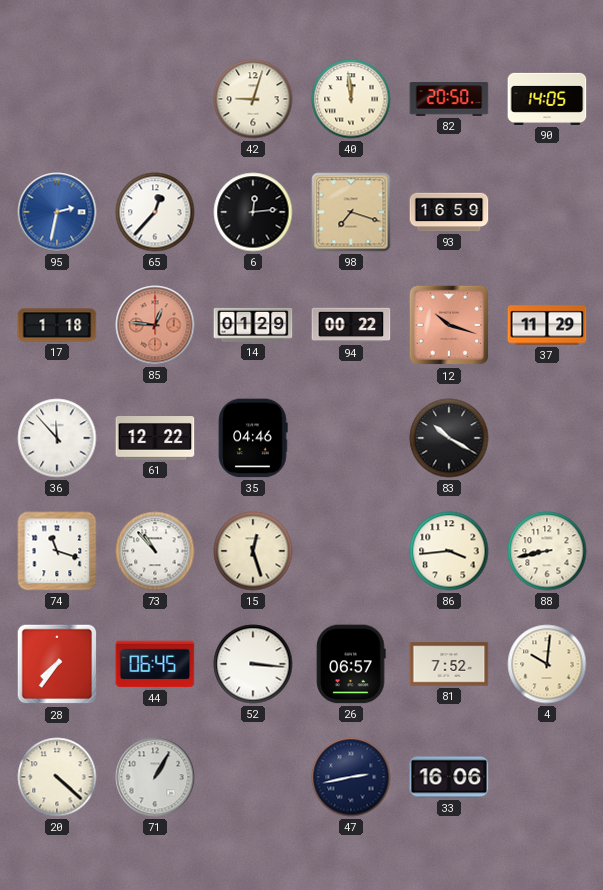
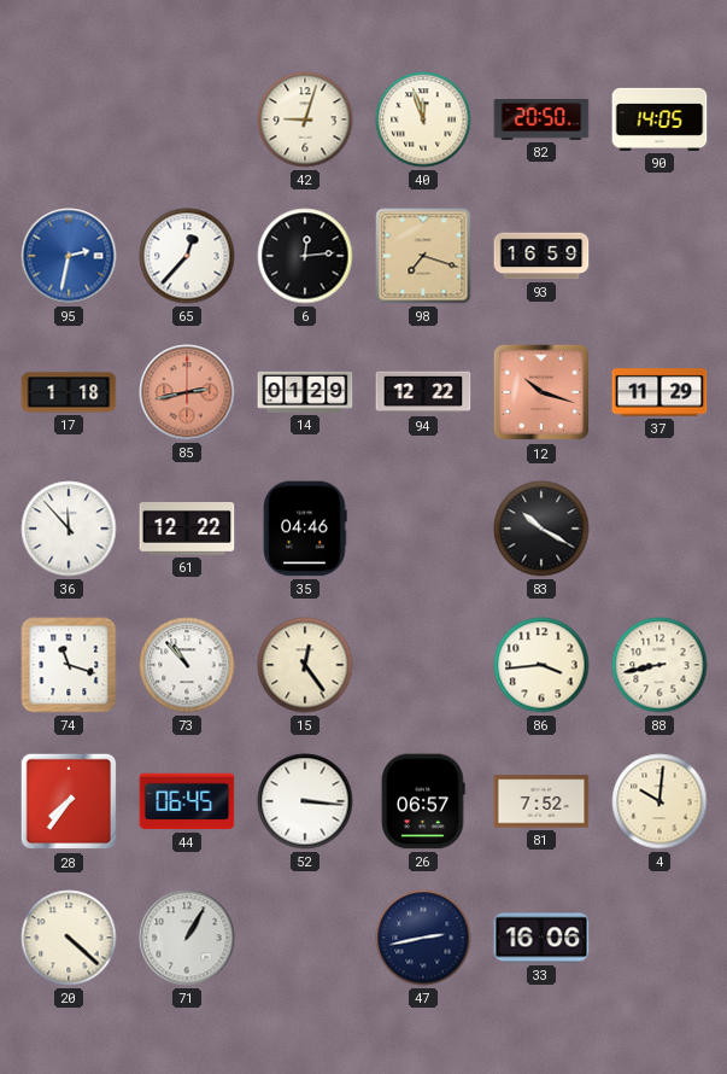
40: 11:59 -> 11:57 (423, 119)
85: 12:46 -> 2:43 (187, 392)
94: 00:22 -> 12:22 (423, 392)
15: 12:27 -> 12:24 (305, 665)
